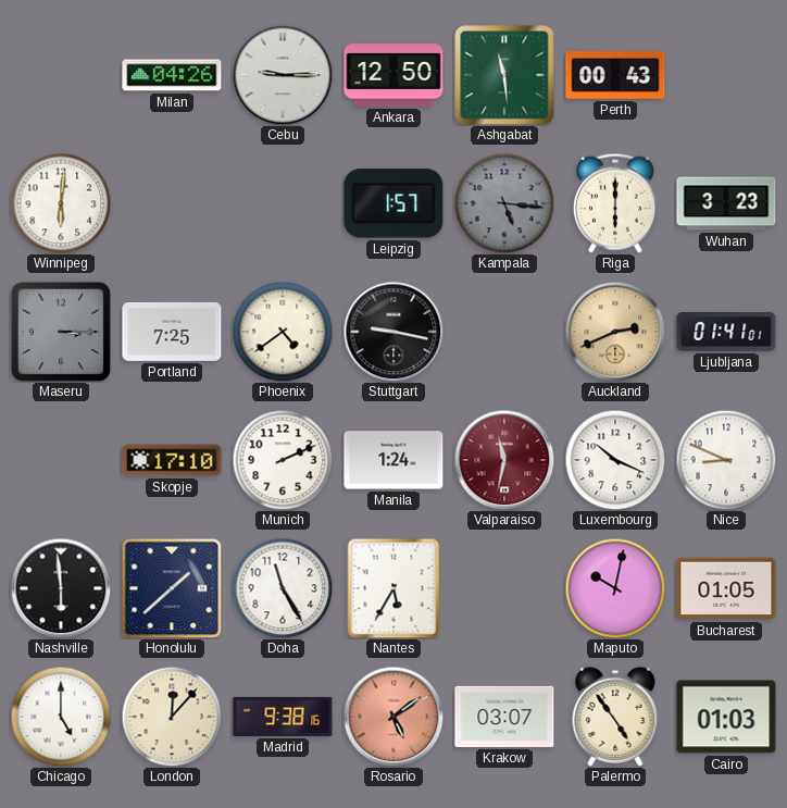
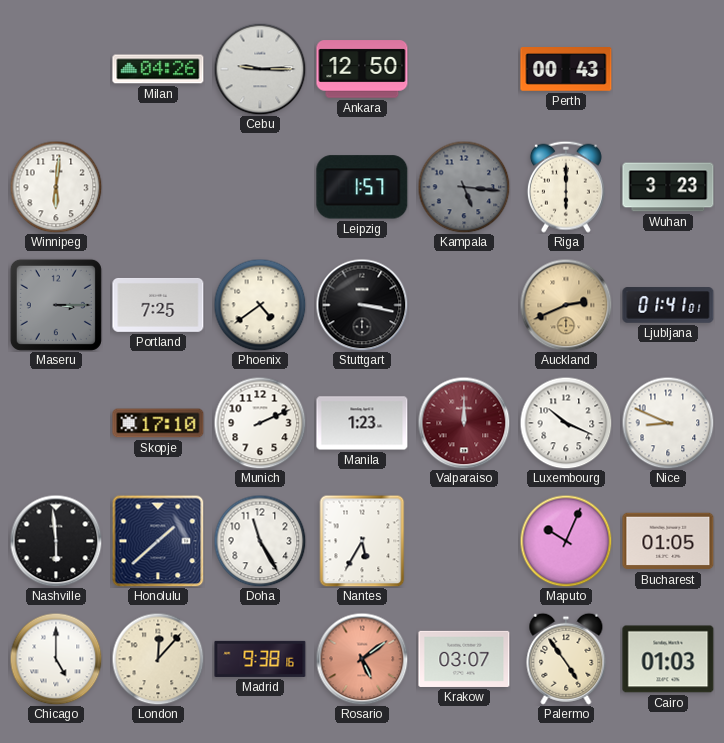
Ashgabat: 11:29 -> none (504, 75)
Stuttgart: 9:17 -> 3:17 (362, 305)
Manila: 1:24 -> 1:23 (362, 423)
Valparaiso: 11:32 -> 12:00 (464, 423)
Maputo: 10:02 -> 10:04 (566, 541)
